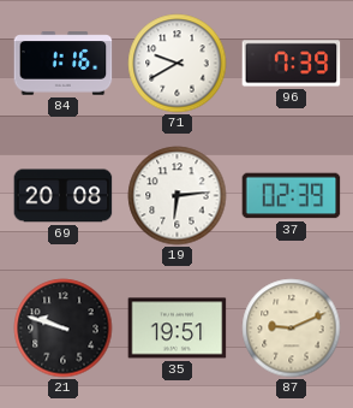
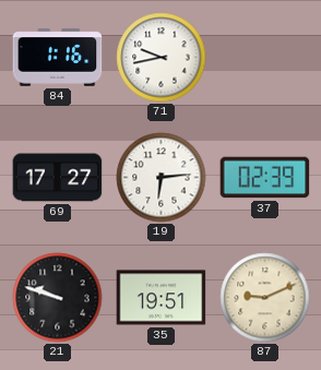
71: 9:40 -> 9:43 (162, 58)
96: 7:39 -> none (292, 64)
69: 20:08 -> 17:27 (58, 178)
